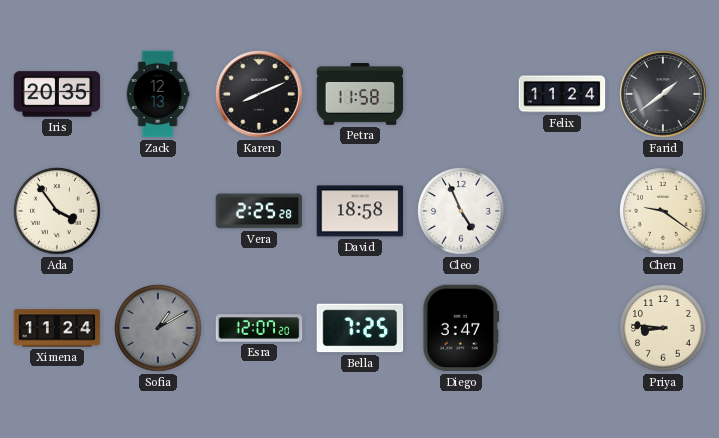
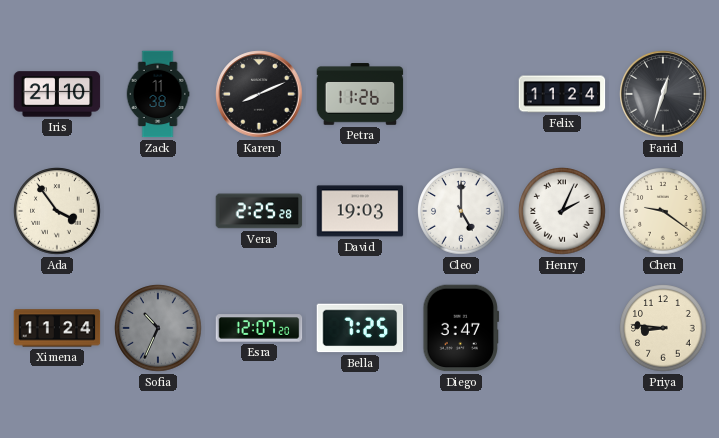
Iris: 20:35 -> 21:10 (57, 94)
Zack: 12:13 -> 11:38 (158, 94)
Petra: 11:58 -> 11:26 (360, 94)
Farid: 1:39 -> 12:33 (663, 94)
David: 18:58 -> 19:03 (360, 211)
Cleo: 4:56 -> 5:00 (461, 211)
Henry: none -> 2:04 (562, 211)
Sofia: 1:10 -> 10:34 (158, 328)
